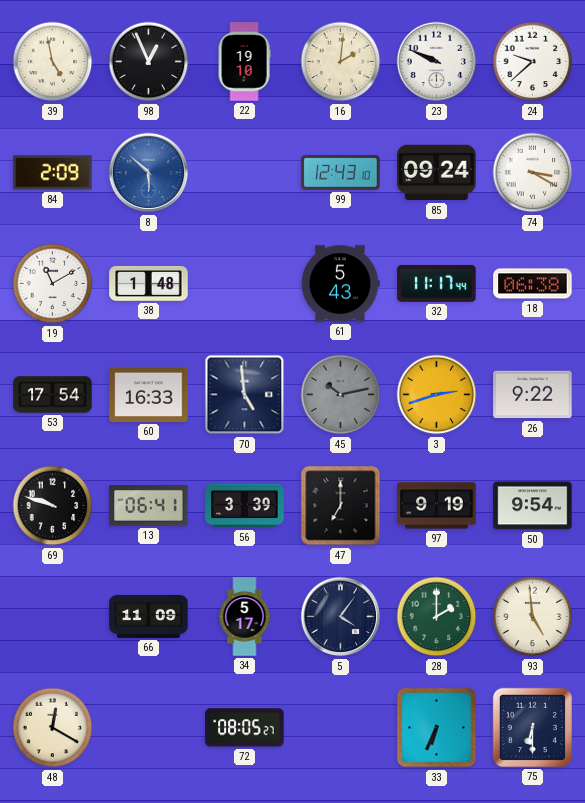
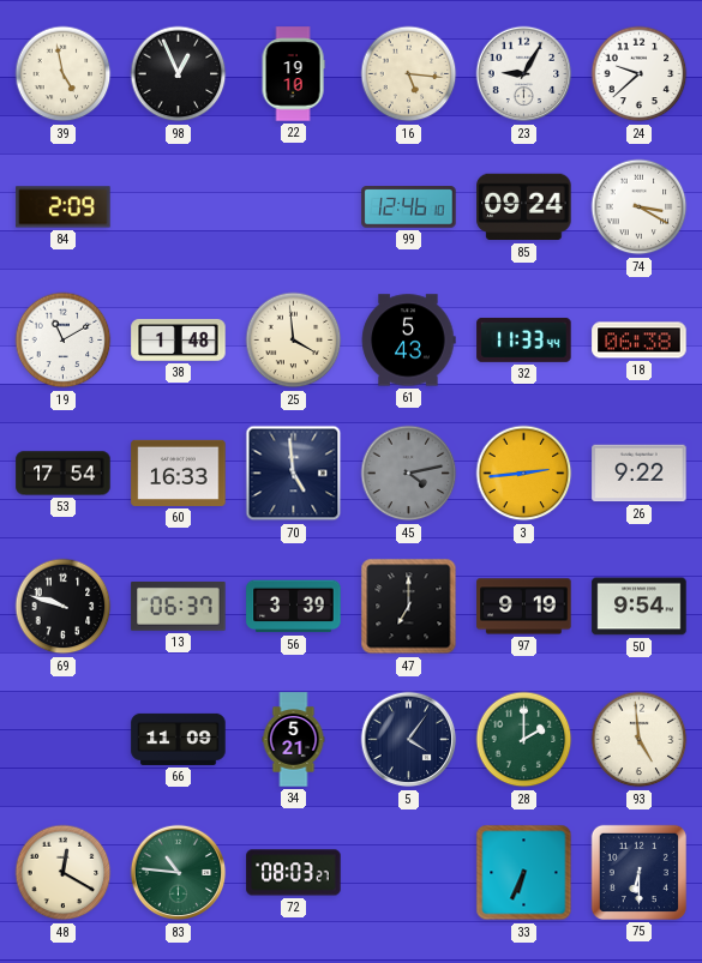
16: 2:01 -> 5:16 (409, 74)
23: 9:49 -> 9:05 (524, 74)
8: 5:52 -> none (149, 173)
99: 12:43 -> 12:46 (409, 207)
25: none -> 3:59 (294, 341)
32: 11:17 -> 11:33 (524, 339)
45: 10:13 -> 4:13 (409, 474)
3: 2:42 -> 2:44 (524, 474)
13: 06:41 -> 06:37 (179, 607)
34: 5:17 -> 5:21 (294, 740)
83: none -> 10:46 (179, 873)
72: 08:05 -> 08:03 (294, 873)
